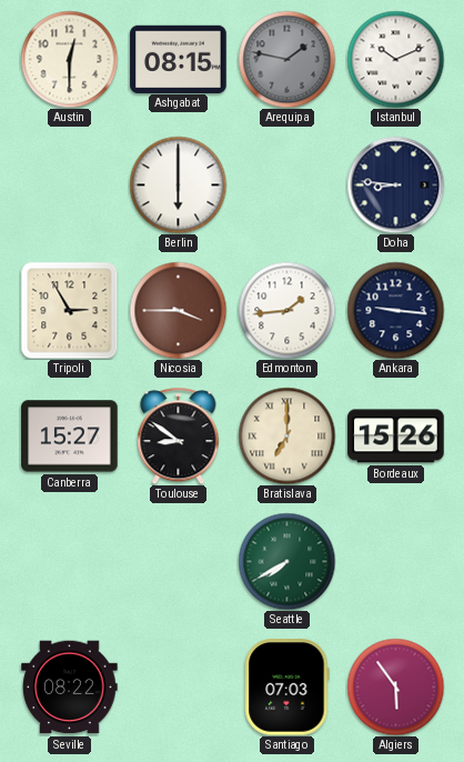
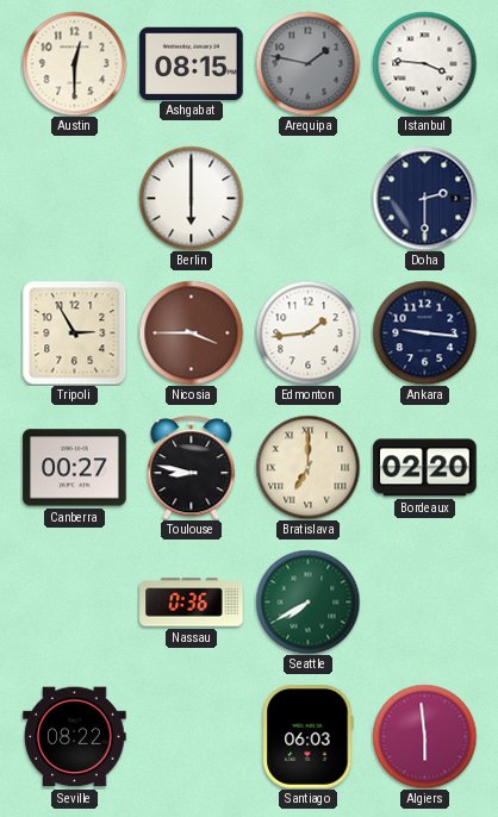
Istanbul: 10:11 -> 3:46 (424, 63)
Doha: 8:46 -> 2:30 (424, 198)
Canberra: 15:27 -> 00:27 (75, 468)
Toulouse: 8:51 -> 8:47 (192, 467)
Bordeaux: 15:26 -> 02:20 (425, 468)
Nassau: none -> 0:36 (192, 603)
Santiago: 07:03 -> 06:03 (309, 737)
Algiers: 5:54 -> 5:59 (424, 736)
